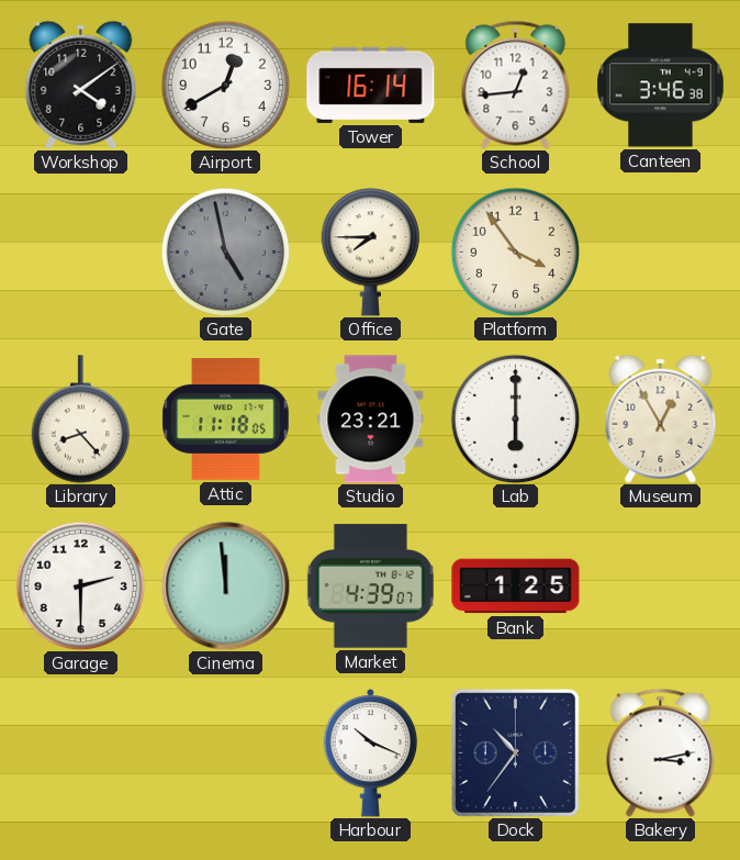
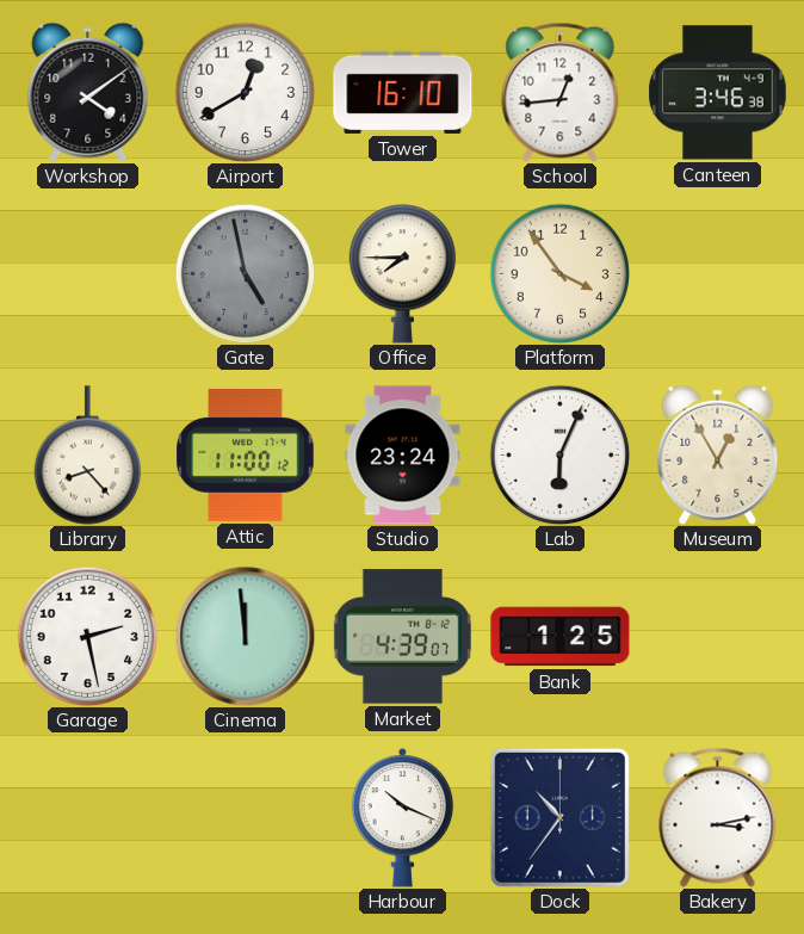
Tower: 16:14 -> 16:10 (403, 92)
Attic: 11:18 -> 11:00 (246, 456)
Studio: 23:21 -> 23:24 (403, 456)
Lab: 6:00 -> 6:04 (559, 454)
Garage: 2:30 -> 2:28 (87, 636)
